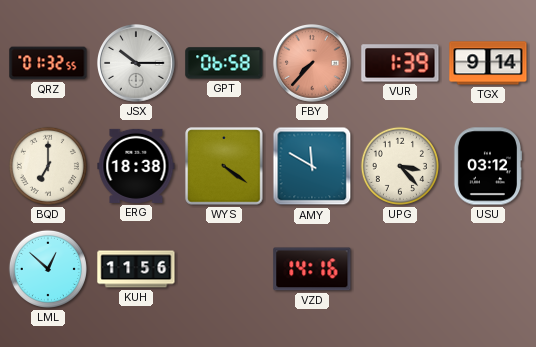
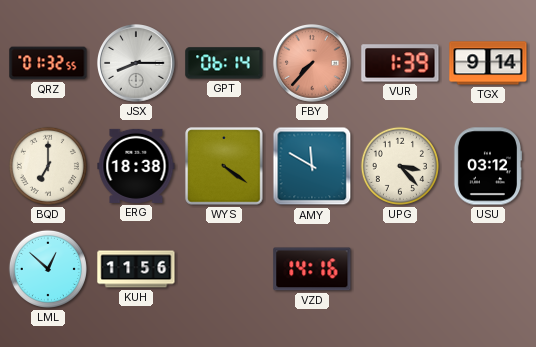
JSX: 10:15 -> 8:15 (137, 64)
GPT: 06:58 -> 06:14 (224, 63)
